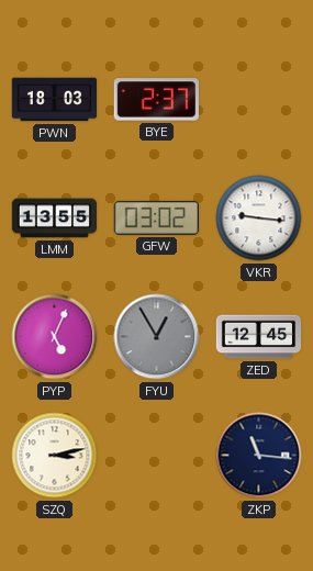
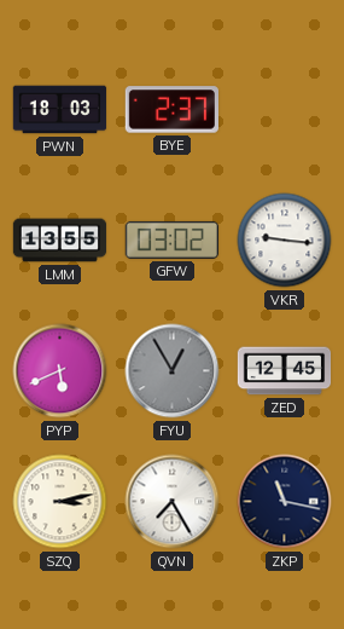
PYP: 5:04 -> 5:41 (60, 371)
QVN: none -> 7:25 (173, 502)
ZKP: 11:16 -> 11:17 (285, 502)
